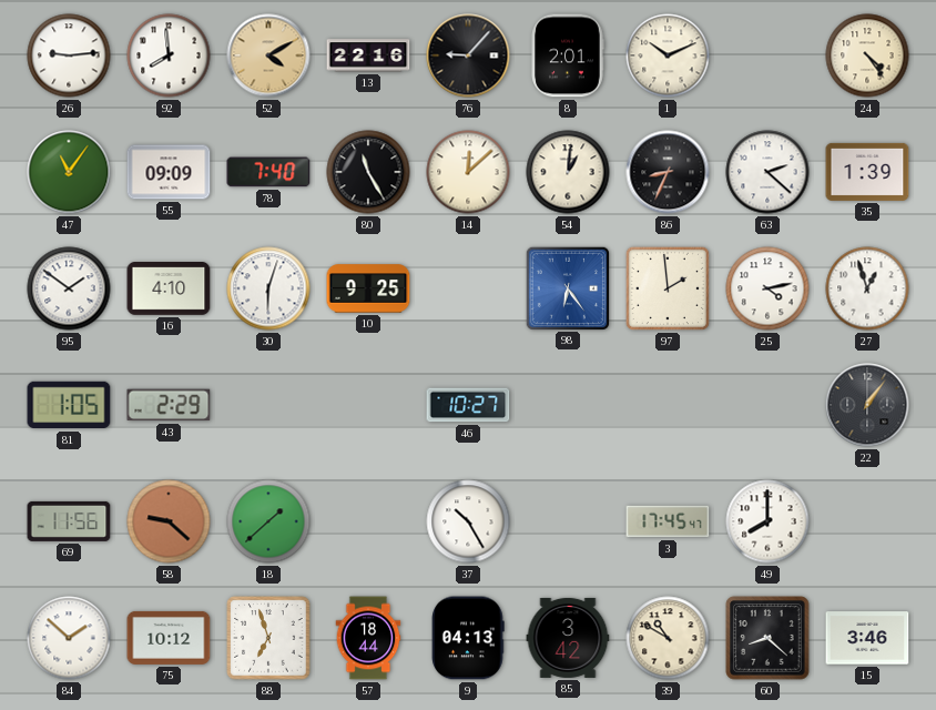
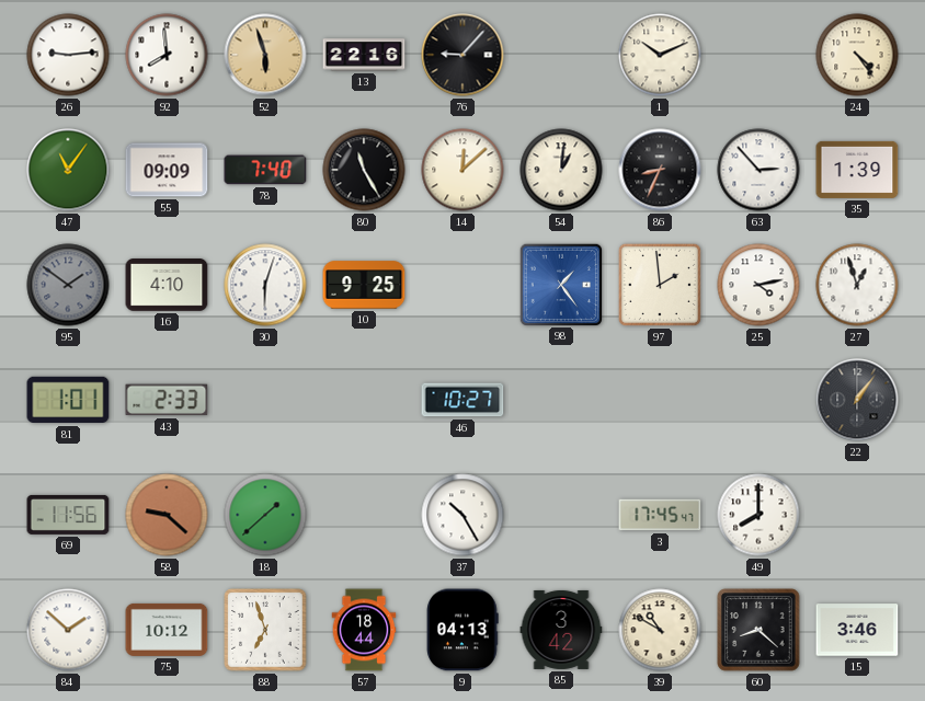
52: 4:10 -> 5:57 (265, 55)
8: 2:01 -> none (568, 55)
63: 2:22 -> 2:53 (758, 170)
95 dial: white -> grey (68, 285)
98: 6:24 -> 1:24 (560, 284)
81: 1:05 -> 1:01 (68, 400)
43: 2:29 -> 2:33 (167, 400)
